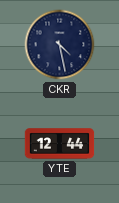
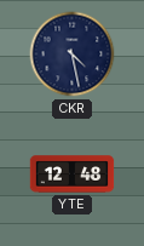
YTE: 12:44 -> 12:48 (73, 175)
